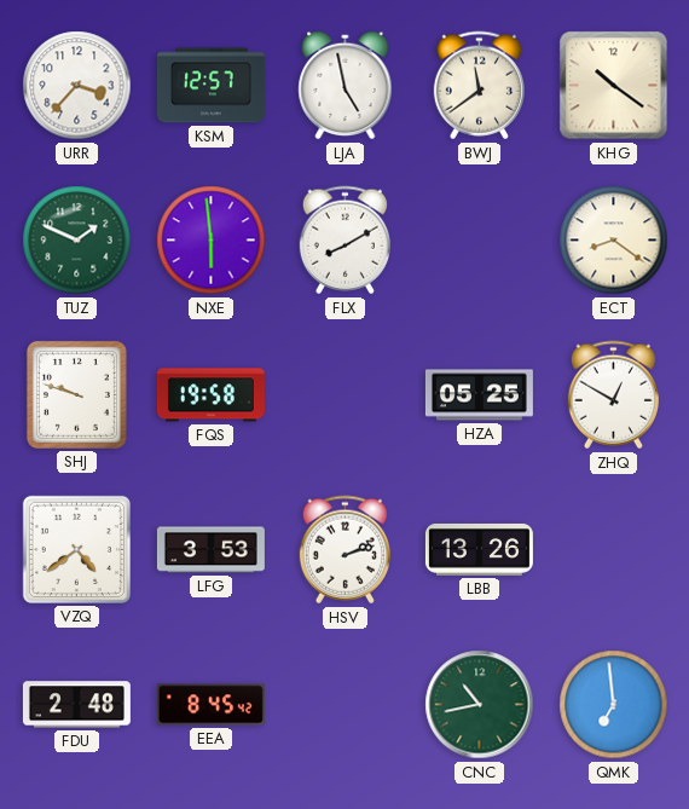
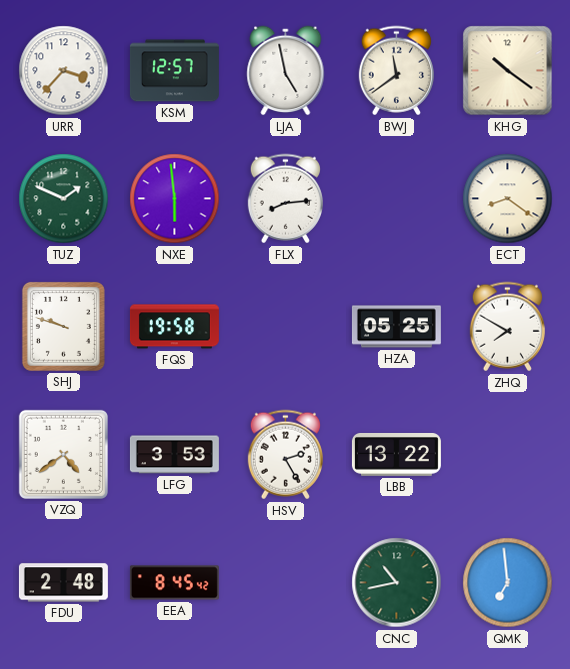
FLX: 8:10 -> 8:14 (285, 199)
ZHQ: 12:50 -> 7:50 (507, 327)
HSV: 2:12 -> 2:25 (285, 455)
LBB: 13:26 -> 13:22 (396, 455)
